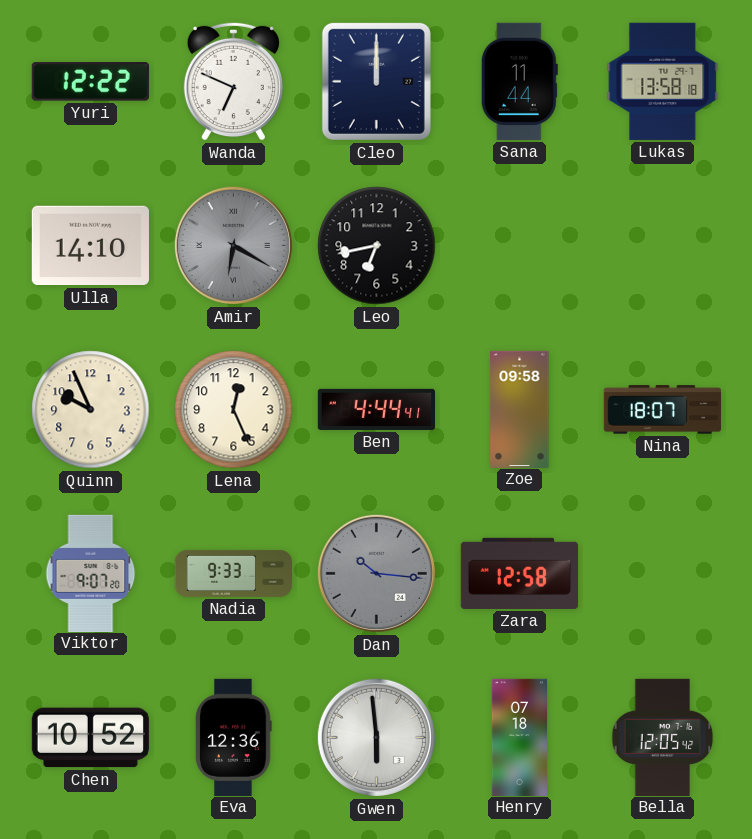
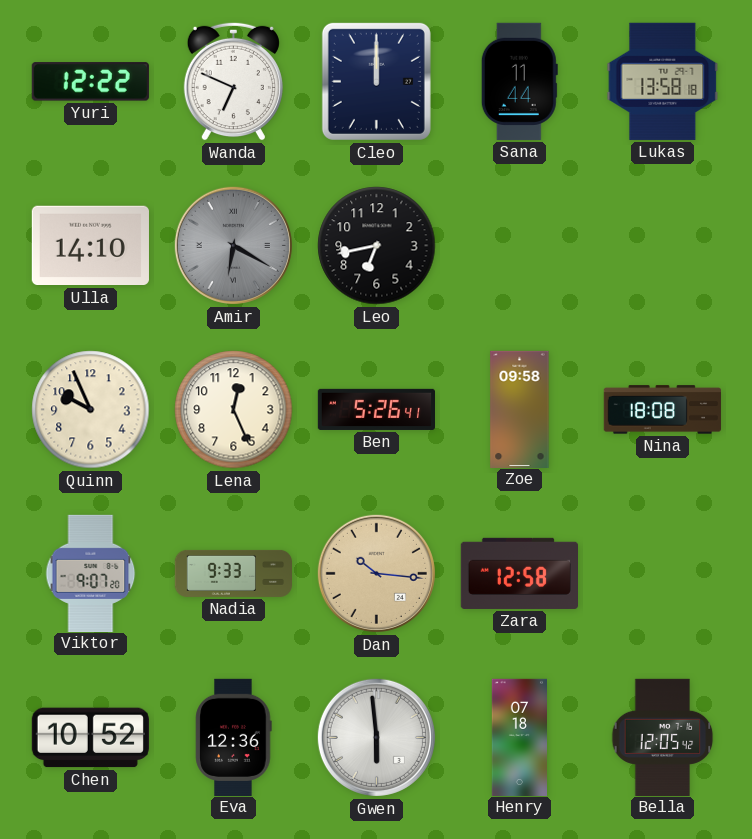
Ben: 4:44 -> 5:26 (376, 409)
Nina: 18:07 -> 18:08 (662, 410)
Dan dial: grey -> champagne (376, 573)
